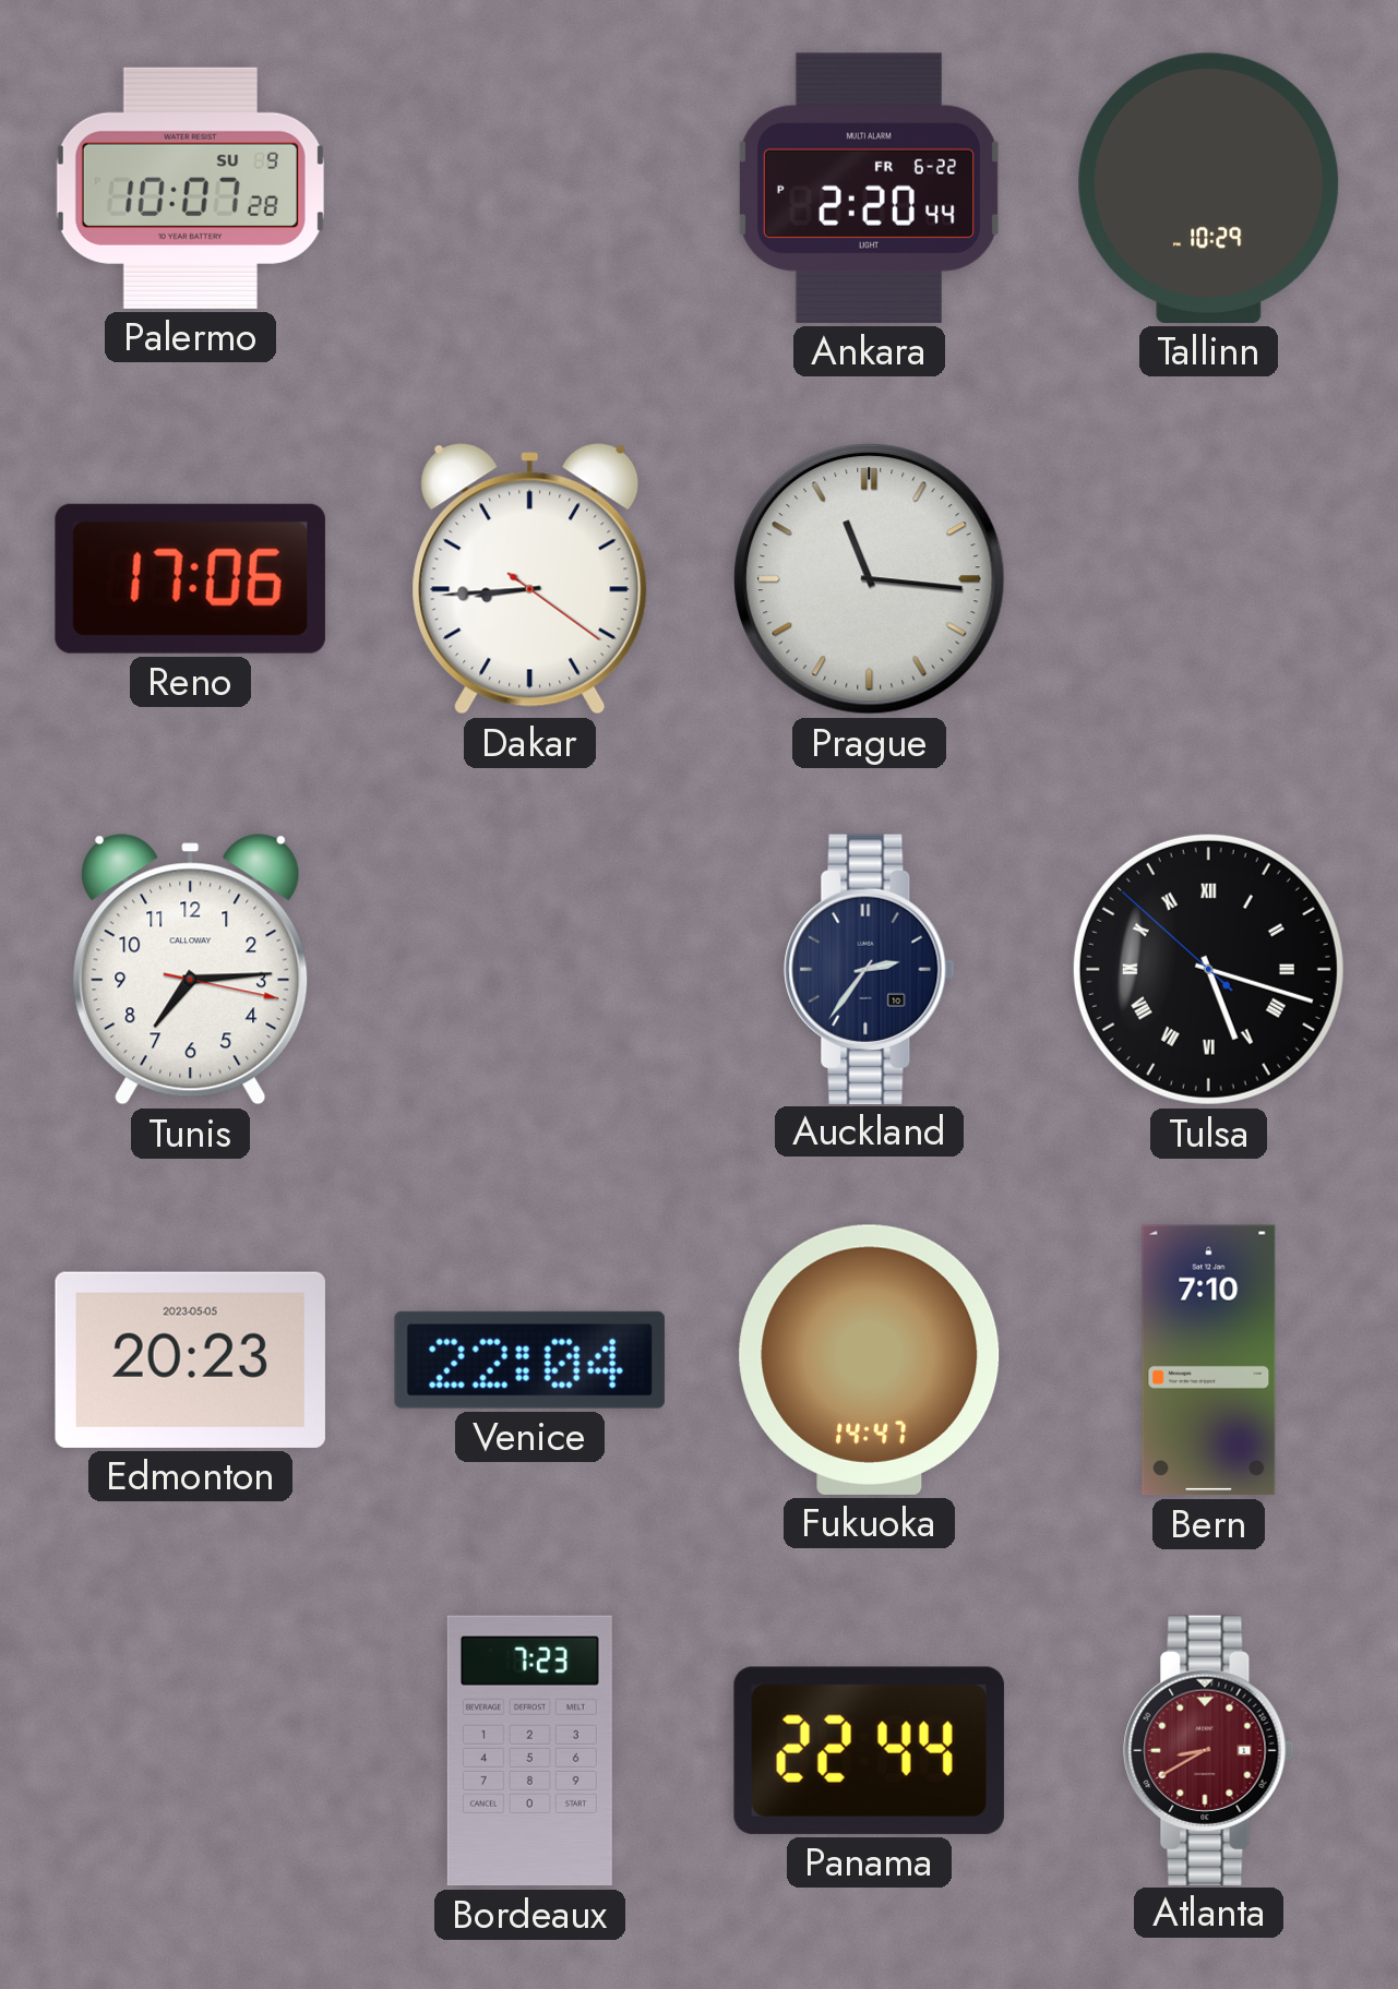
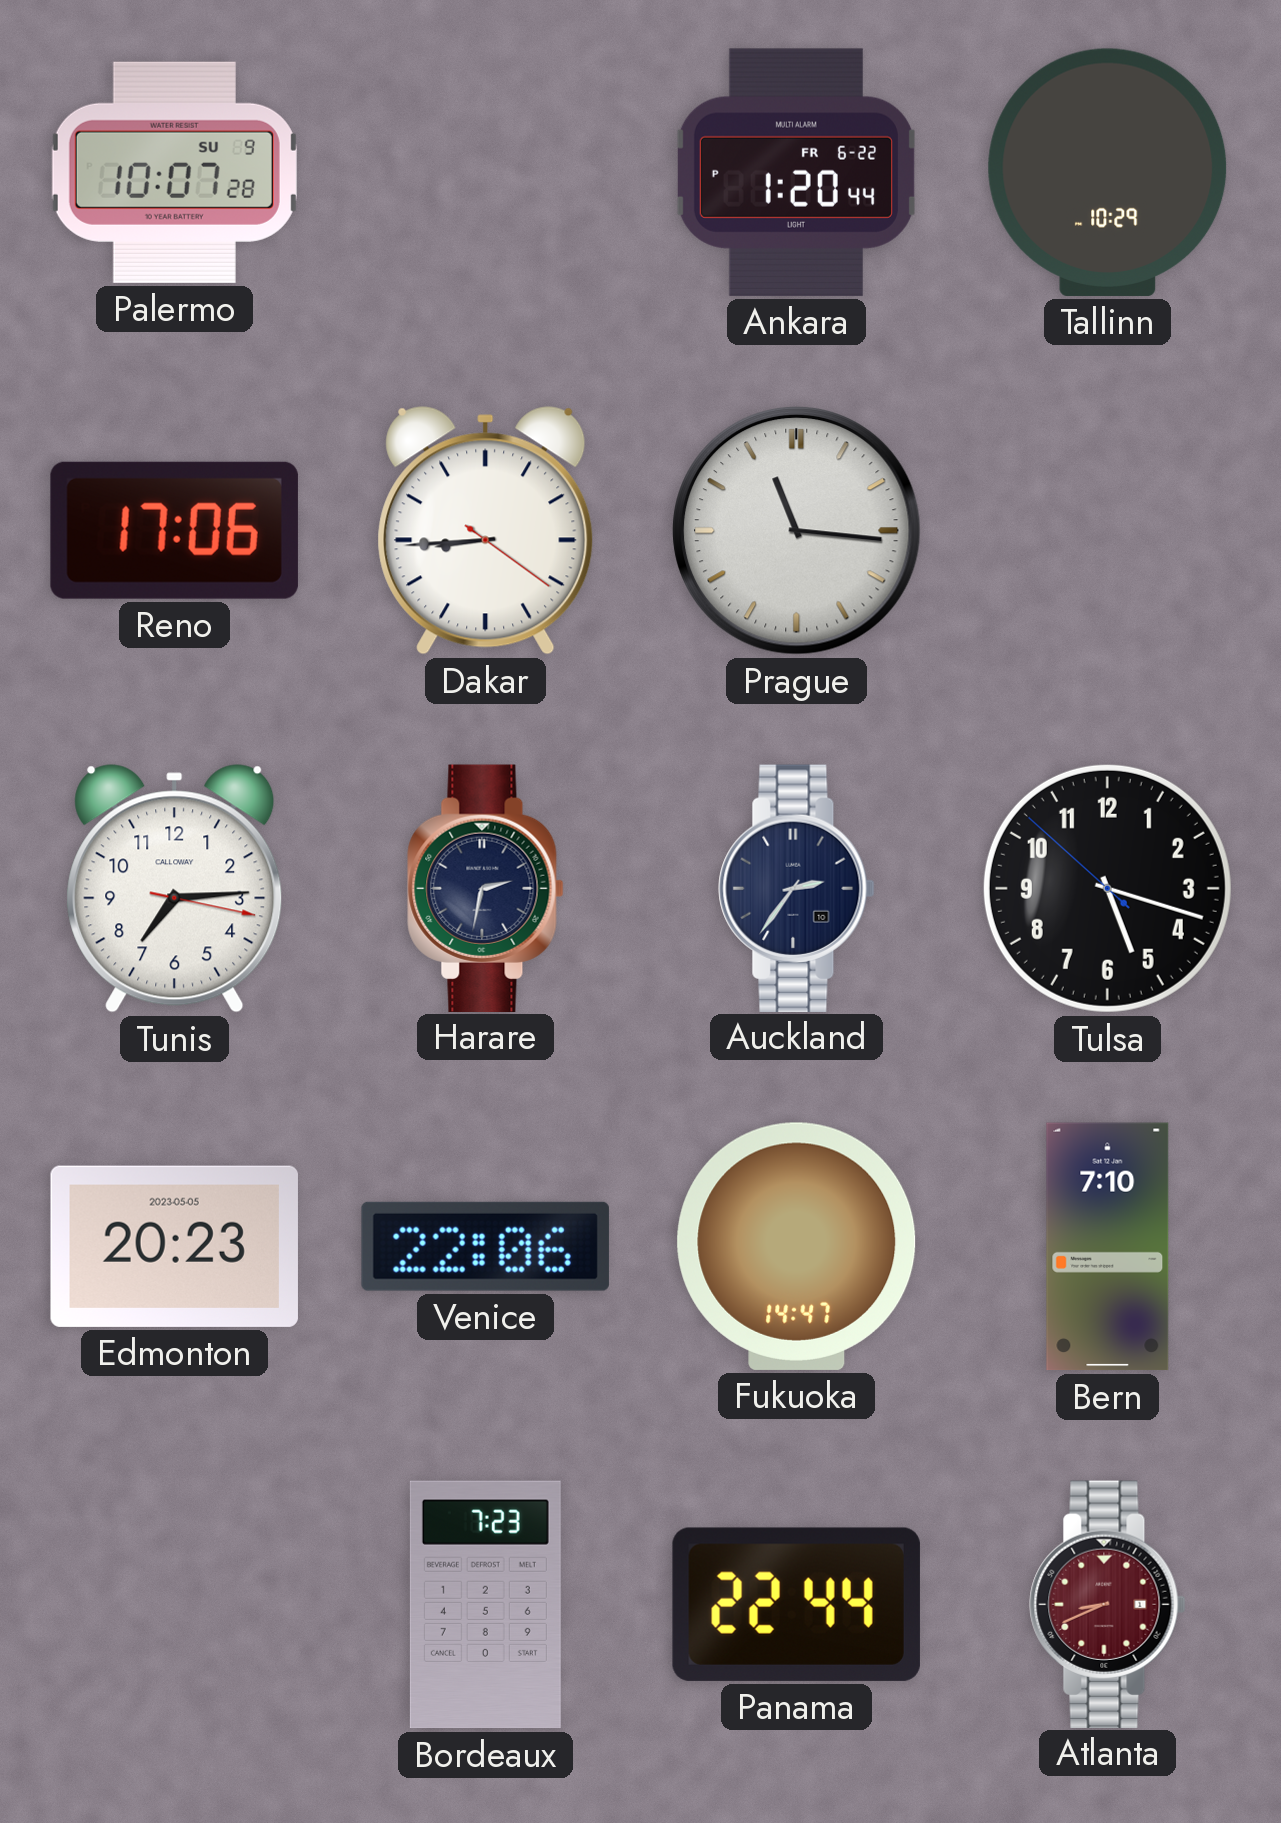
Ankara: 2:20 -> 1:20 (796, 172)
Harare: none -> 2:32 (486, 888)
Tulsa numerals: Roman -> Arabic (1107, 888)
Venice: 22:04 -> 22:06 (485, 1246)
Atlanta: 8:40 -> 8:41 (1108, 1604)
